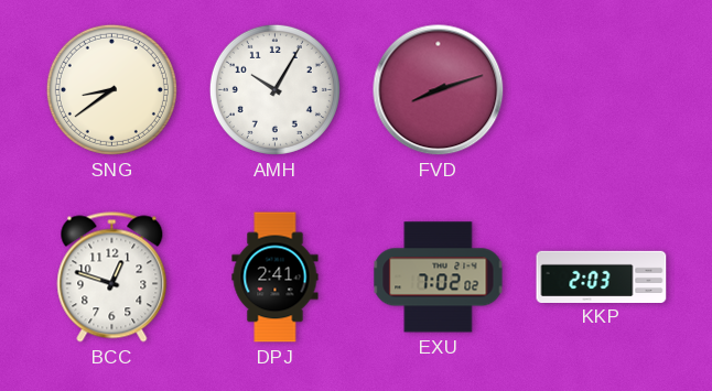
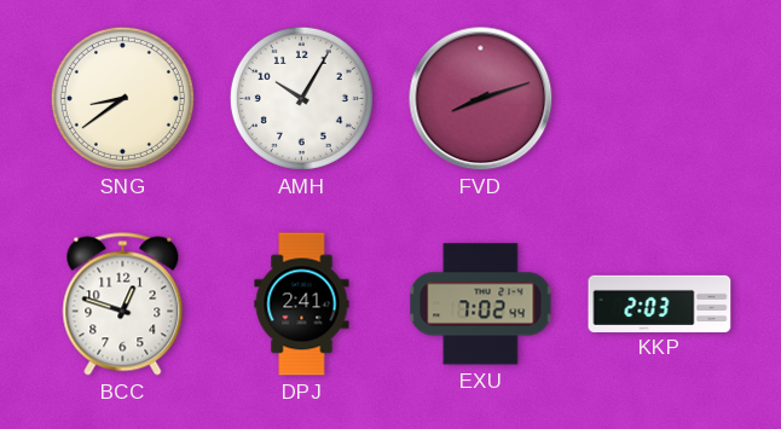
EXU: 7:02:02 -> 7:02:44 (481, 305)
